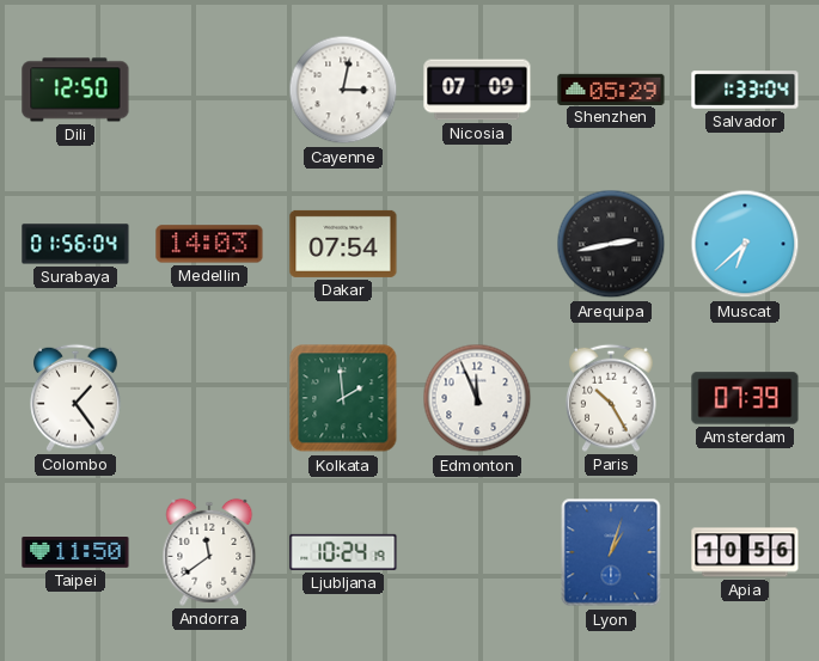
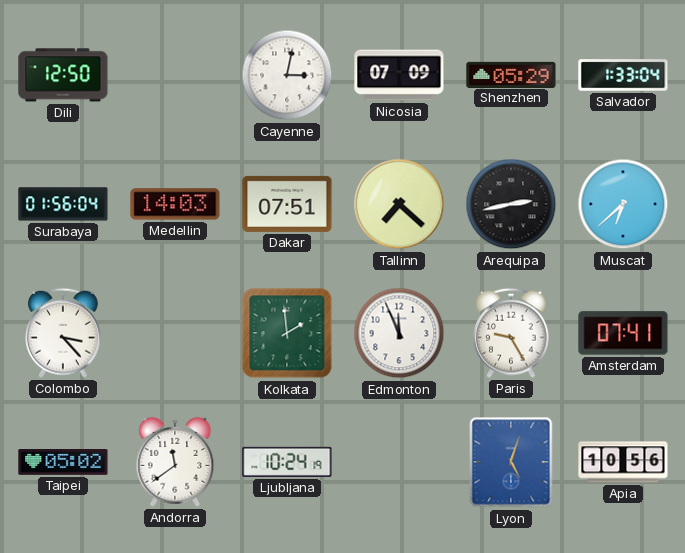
Dakar: 07:54 -> 07:51 (287, 204)
Tallinn: none -> 7:22 (399, 204)
Colombo: 1:24 -> 3:23 (63, 333)
Paris: 10:25 -> 9:25 (511, 333)
Amsterdam: 07:39 -> 07:41 (623, 333)
Taipei: 11:50 -> 05:02 (63, 463)
Lyon: 1:03 -> 5:03 (511, 462)
